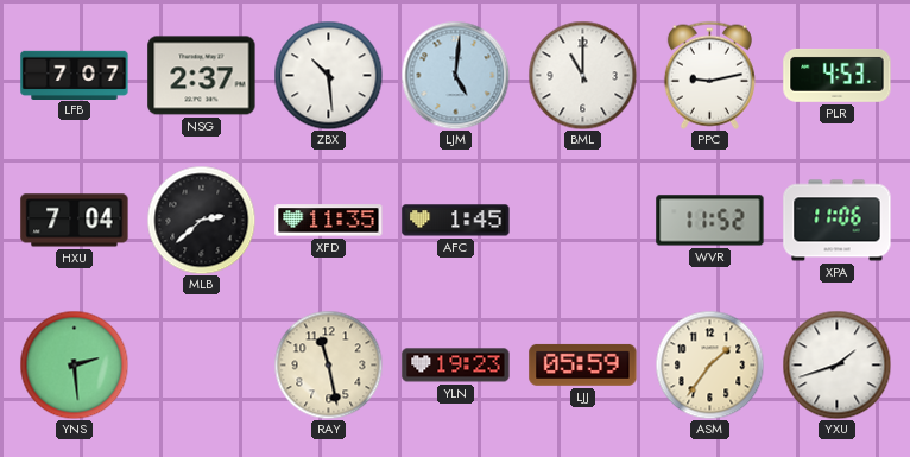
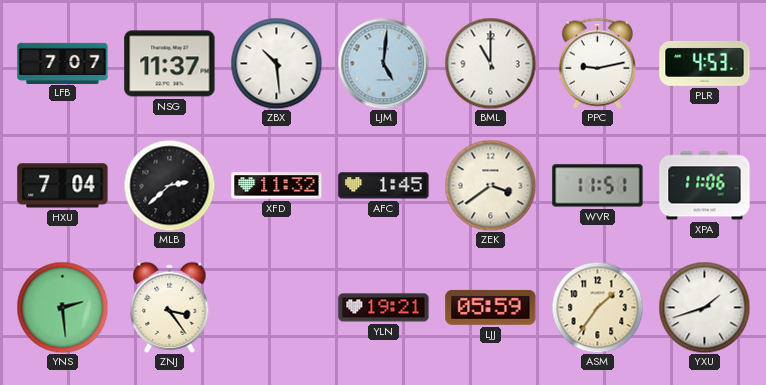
NSG: 2:37 -> 11:37 (170, 64)
XFD: 11:35 -> 11:32 (277, 186)
ZEK: none -> 3:39 (490, 185)
WVR: 11:52 -> 11:51 (598, 186)
ZNJ: none -> 3:24 (170, 307)
RAY: 11:28 -> none (328, 364)
YLN: 19:23 -> 19:21 (384, 308)
